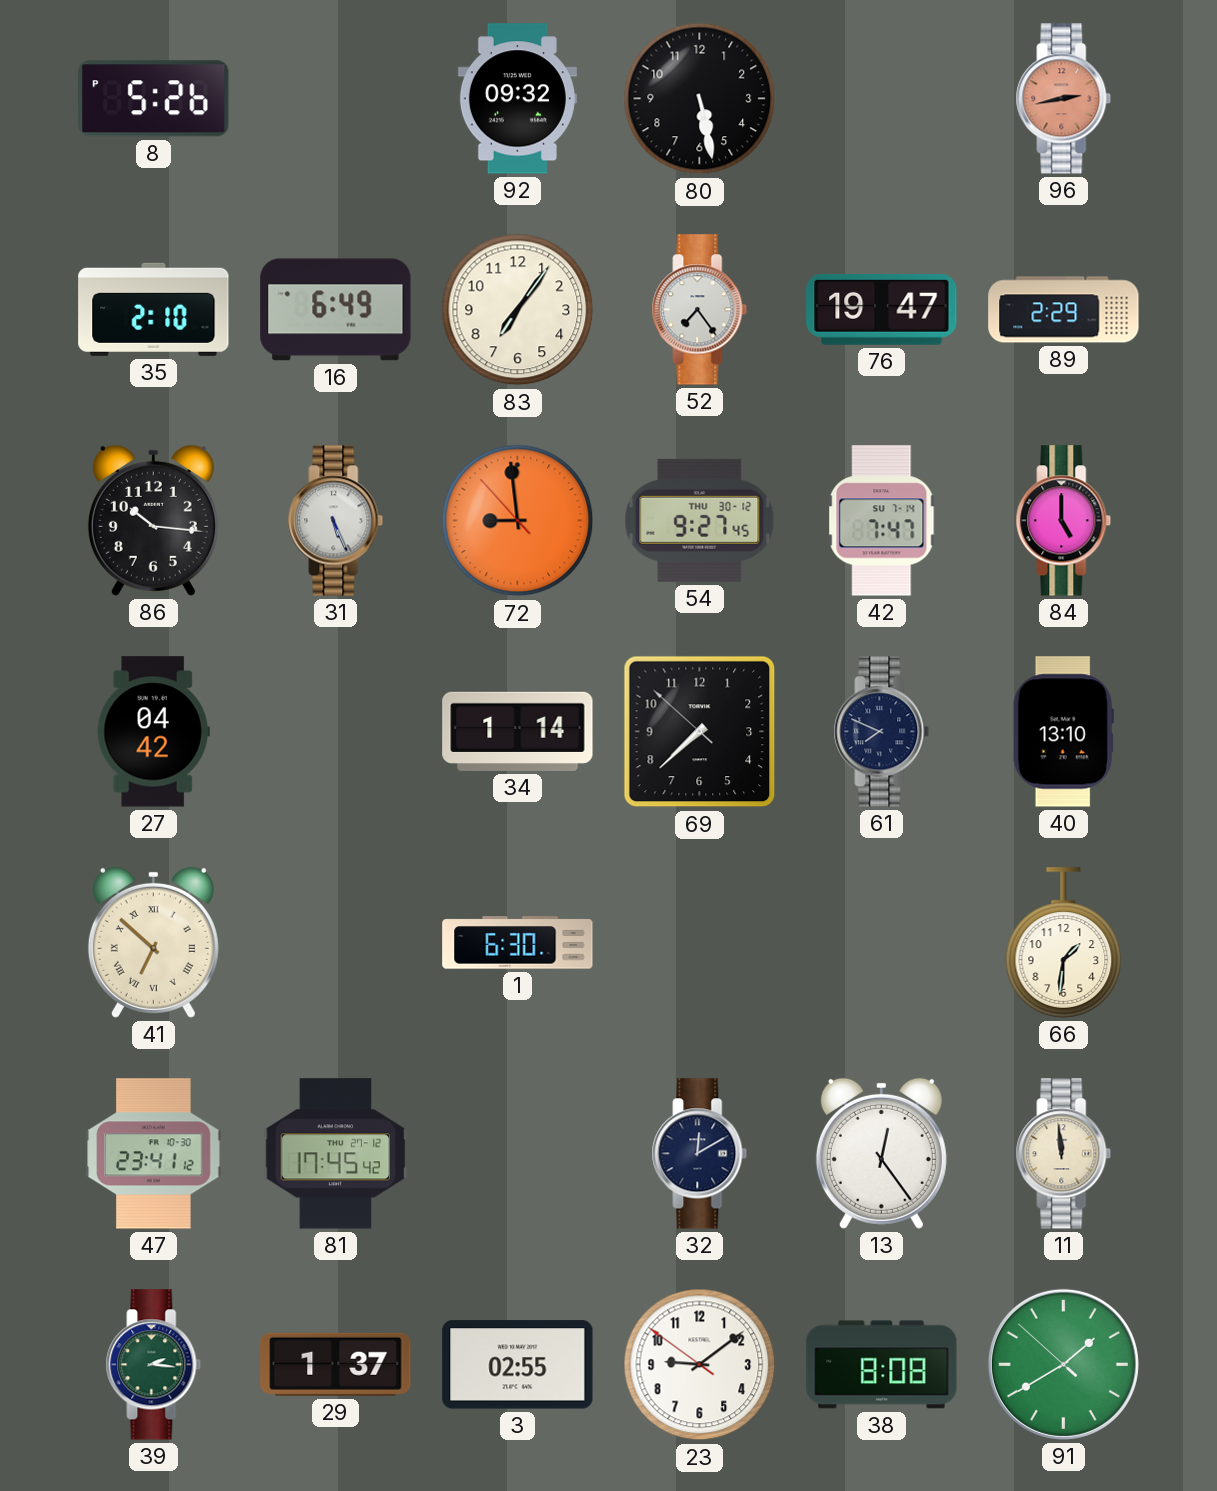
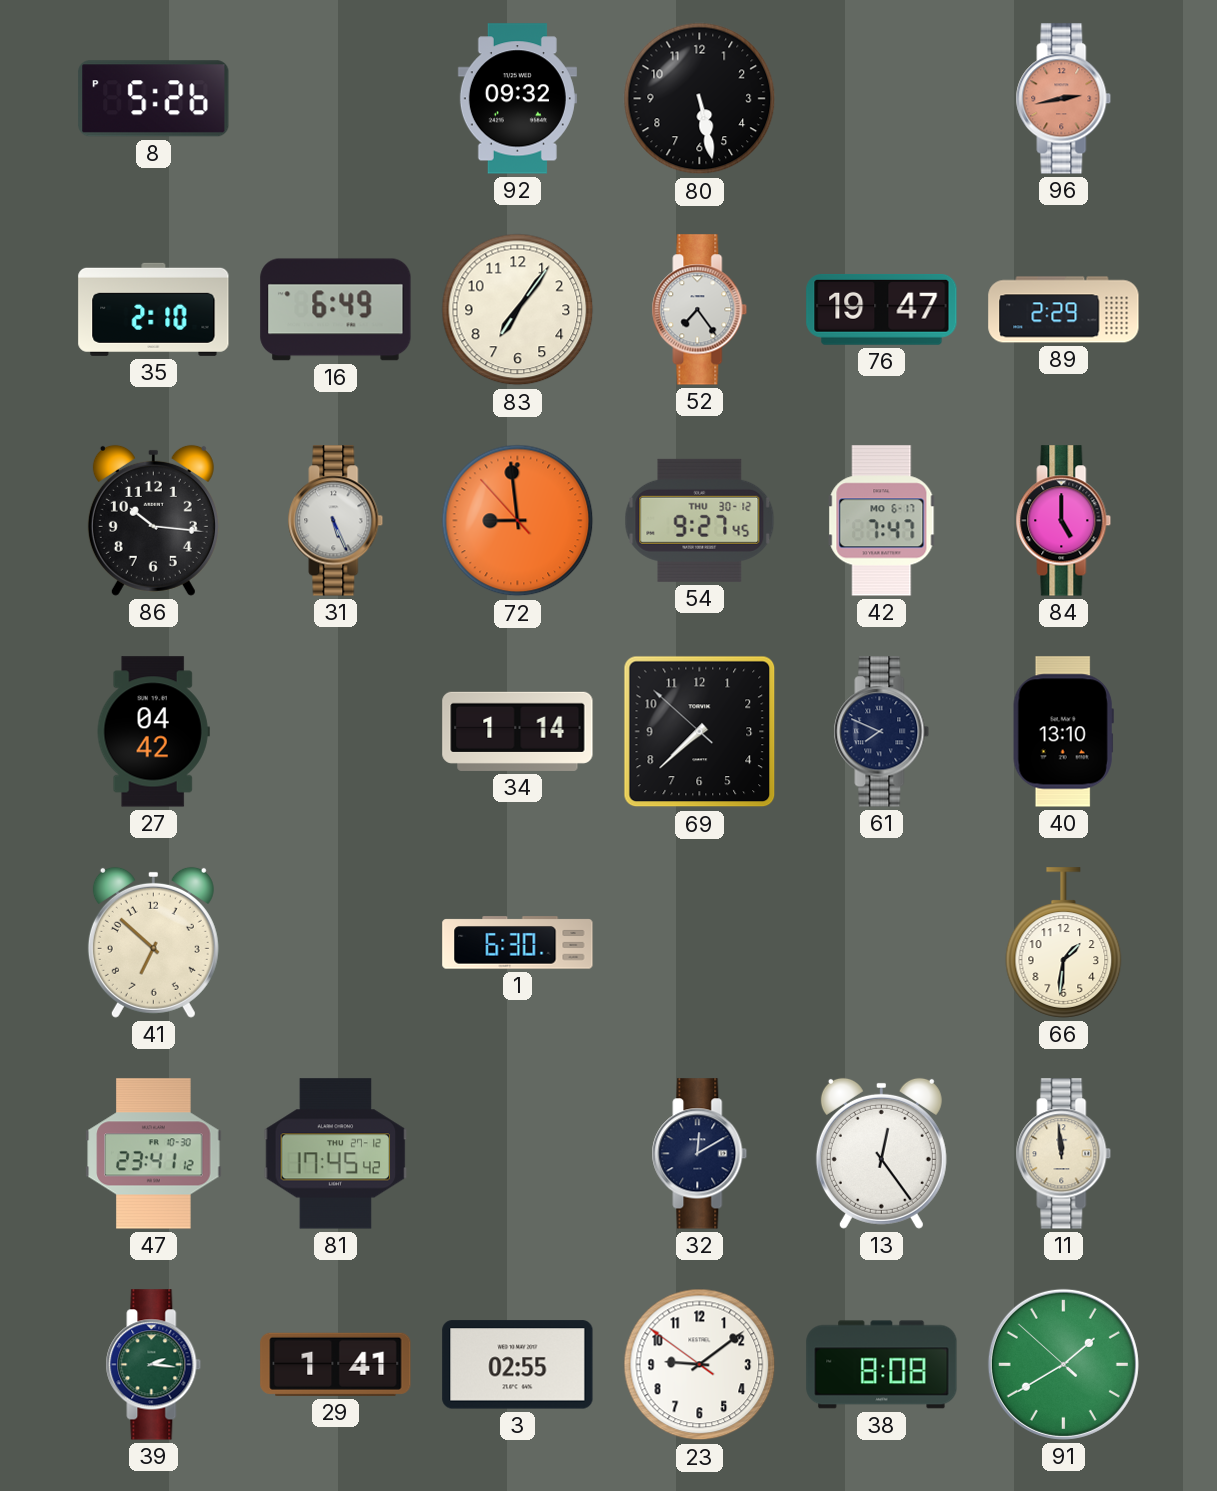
42 date: SU 7-14 -> MO 6-17 (882, 521)
41 numerals: Roman -> Arabic (153, 942)
29: 1:37 -> 1:41 (336, 1364)
